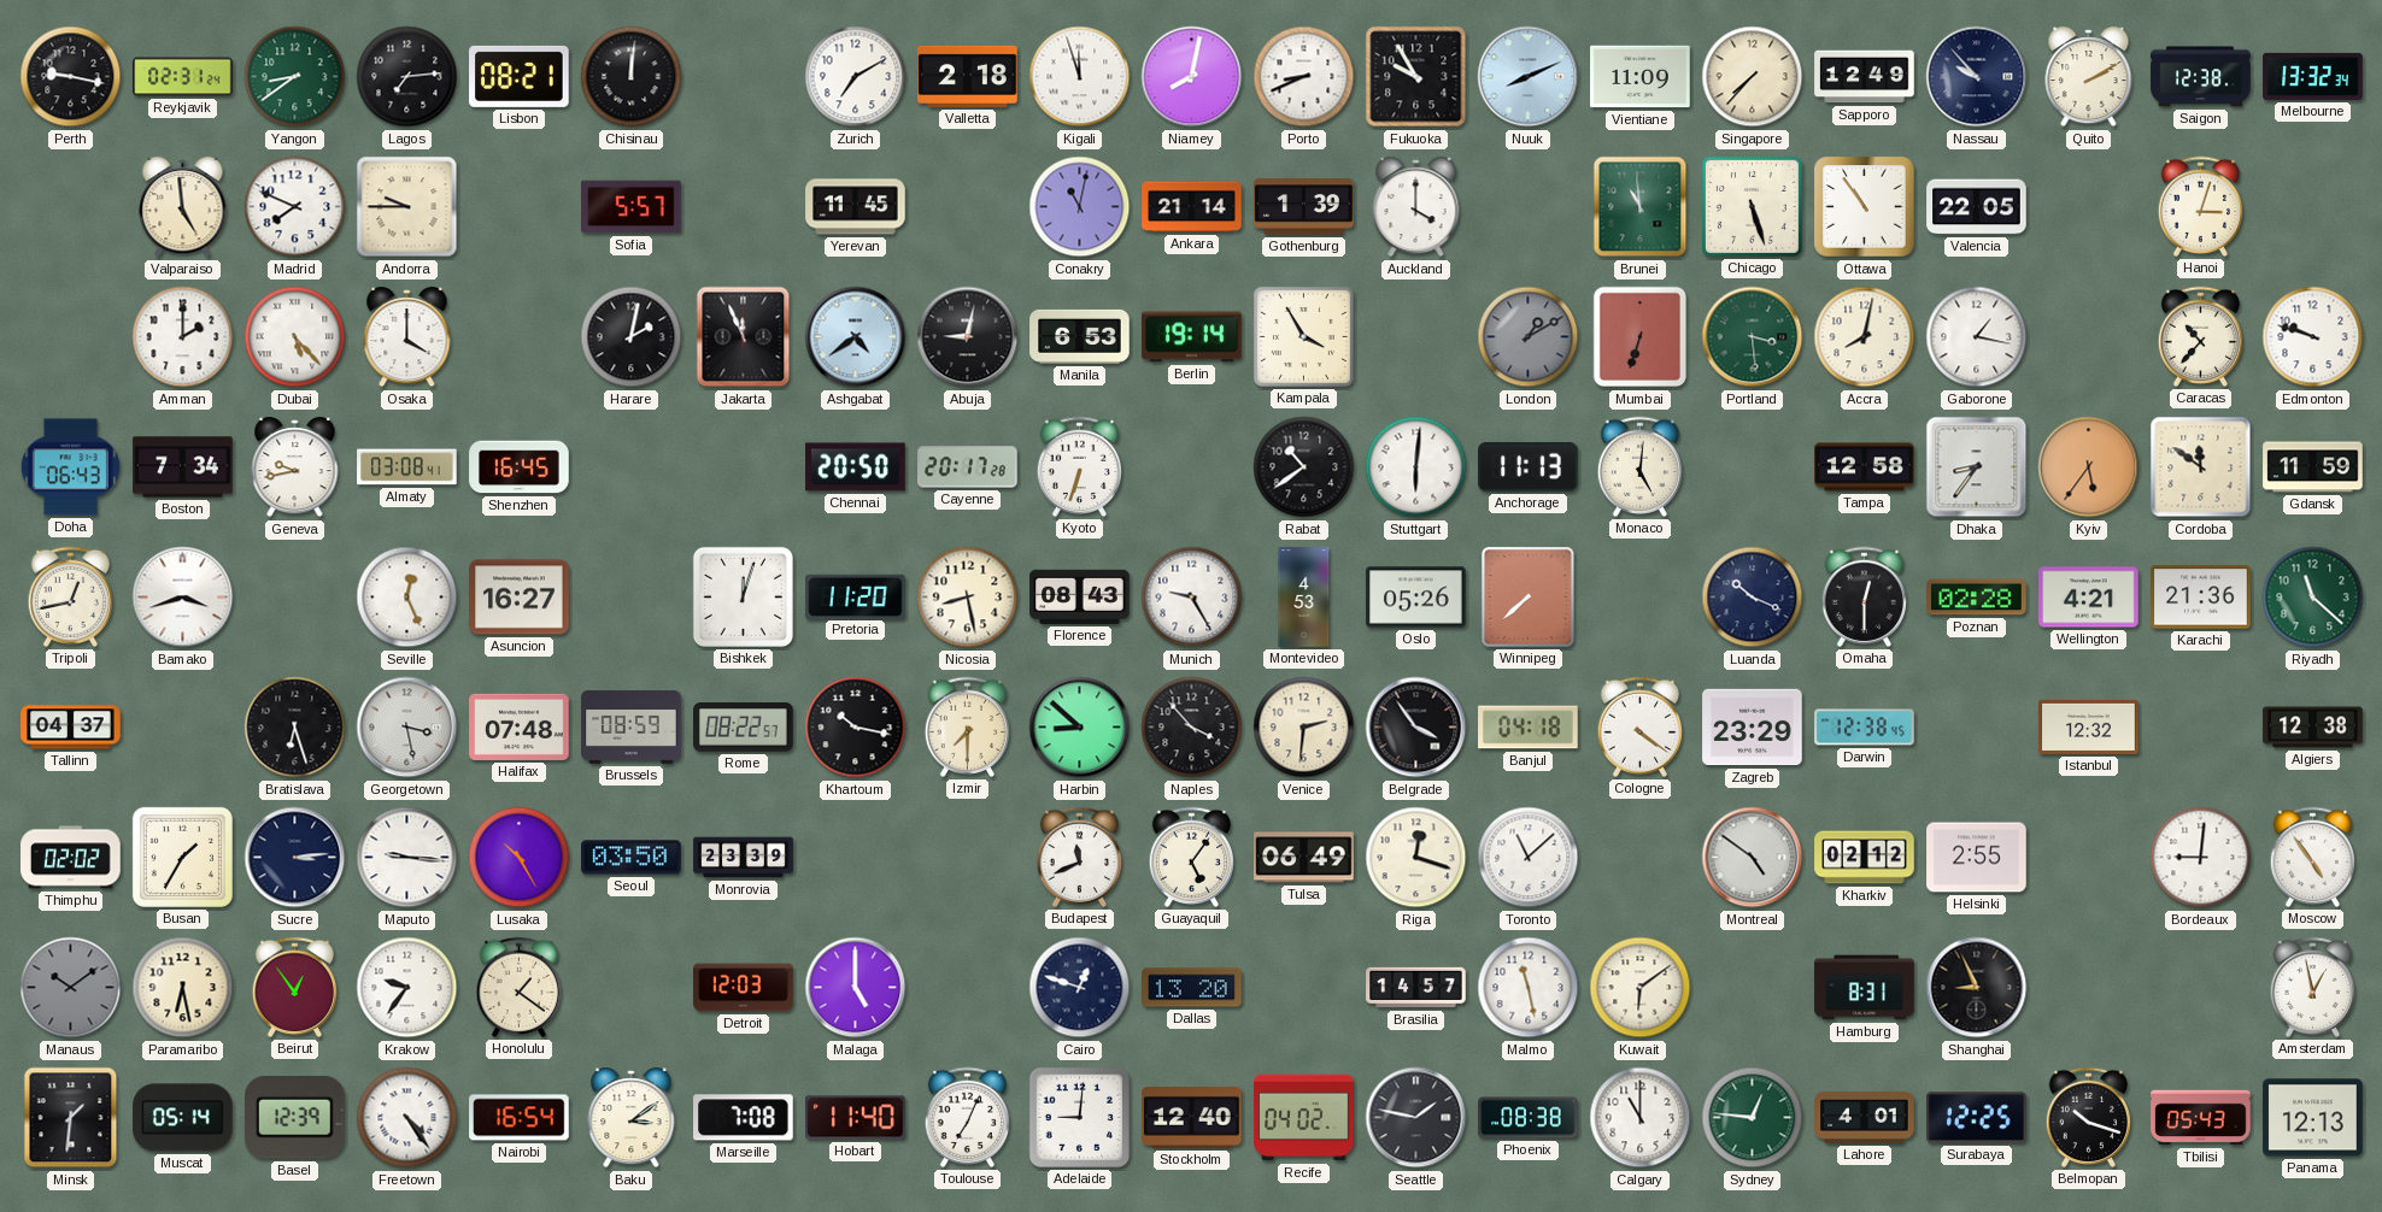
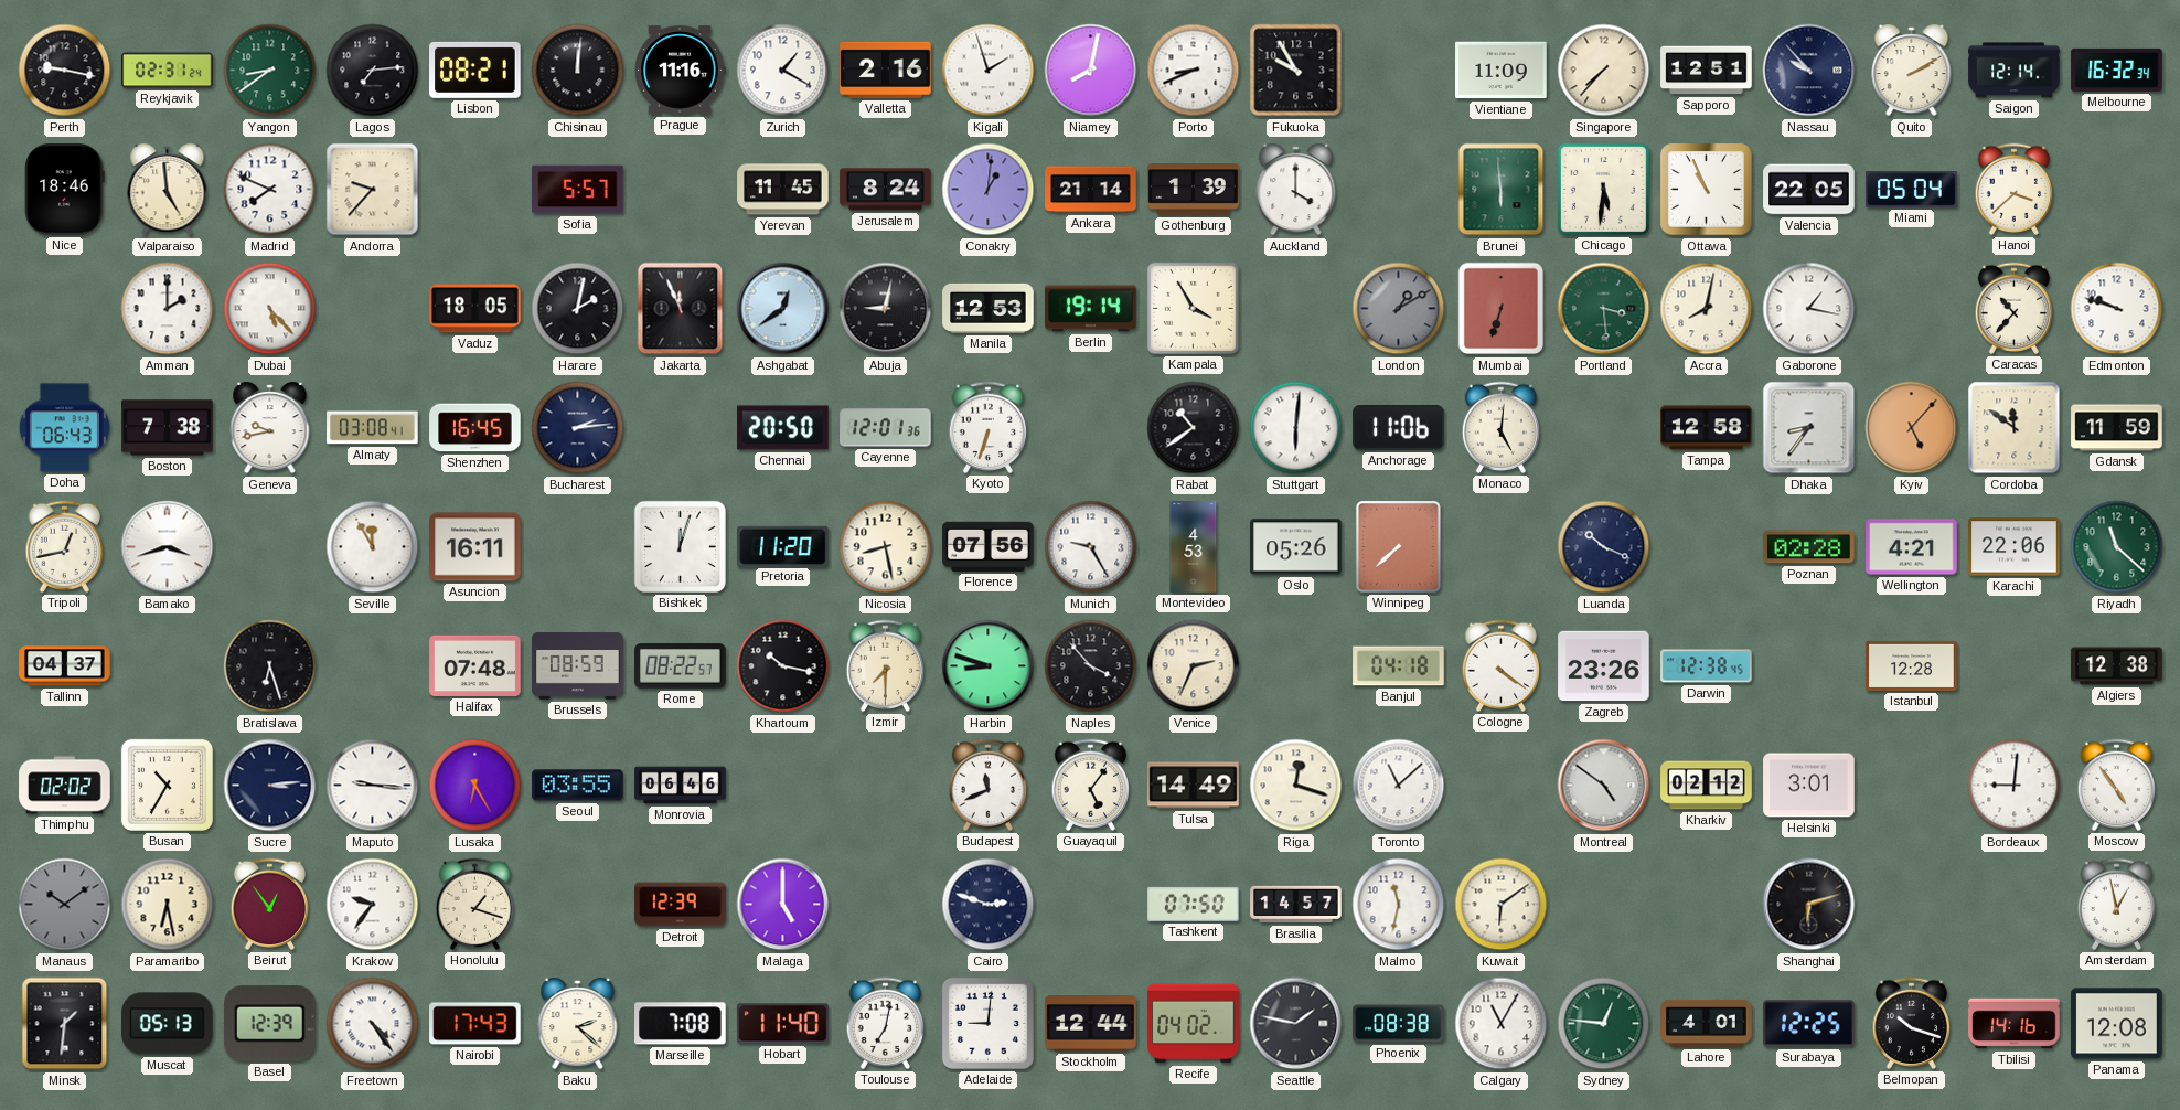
Prague: none -> 11:16 (680, 71)
Zurich: 7:10 -> 1:20 (783, 71)
Valletta: 2:18 -> 2:16 (886, 70)
Kigali: 11:57 -> 1:57 (989, 71)
Nuuk: 8:11 -> none (1529, 77)
Sapporo: 12:49 -> 12:51 (1707, 71)
Saigon: 12:38 -> 12:14 (2015, 71)
Melbourne: 13:32 -> 16:32 (2117, 70)
Nice: none -> 18:46 (65, 190)
Andorra: 9:45 -> 9:37 (373, 190)
Jerusalem: none -> 8:24 (886, 190)
Conakry: 11:02 -> 1:01 (989, 190)
Brunei: 10:59 -> 5:59 (1502, 190)
Chicago: 5:27 -> 5:31 (1603, 189)
Ottawa: 10:54 -> 10:56 (1707, 190)
Miami: none -> 05:04 (1912, 190)
Hanoi: 3:03 -> 3:38 (2013, 189)
Osaka: 4:00 -> none (407, 339)
Vaduz: none -> 18:05 (475, 309)
Ashgabat: 4:39 -> 12:39 (783, 309)
Manila: 6:53 -> 12:53 (989, 308)
Boston: 7:34 -> 7:38 (168, 428)
Bucharest: none -> 2:14 (578, 428)
Cayenne: 20:17 -> 12:01 (886, 428)
Anchorage: 11:13 -> 11:06 (1399, 428)
Kyiv: 5:36 -> 5:07 (1912, 428)
Seville: 12:26 -> 11:55 (373, 547)
Asuncion: 16:27 -> 16:11 (475, 547)
Florence: 08:43 -> 07:56 (989, 546)
Omaha: 12:30 -> none (1864, 596)
Karachi: 21:36 -> 22:06 (2015, 547)
Georgetown: 3:28 -> none (407, 728)
Harbin: 8:52 -> 8:48 (989, 666)
Venice: 2:31 -> 2:34 (1194, 666)
Belgrade: 3:54 -> none (1416, 728)
Zagreb: 23:29 -> 23:26 (1604, 666)
Istanbul: 12:32 -> 12:28 (1912, 665)
Busan: 1:35 -> 10:35 (167, 785)
Lusaka: 10:25 -> 6:25 (475, 786)
Seoul: 03:50 -> 03:55 (578, 786)
Monrovia: 23:39 -> 06:46 (681, 786)
Tulsa: 06:49 -> 14:49 (1194, 786)
Helsinki: 2:55 -> 3:01 (1809, 786)
Honolulu: 1:21 -> 1:18 (474, 904)
Detroit: 12:03 -> 12:39 (681, 905)
Cairo: 12:48 -> 2:48 (989, 905)
Dallas: 13:20 -> none (1192, 988)
Tashkent: none -> 07:50 (1194, 904)
Malmo: 11:28 -> 11:32 (1399, 905)
Hamburg: 8:31 -> none (1865, 988)
Shanghai: 8:56 -> 6:12 (1809, 905)
Muscat: 05:14 -> 05:13 (168, 1024)
Nairobi: 16:54 -> 17:43 (475, 1024)
Baku: 3:09 -> 2:22 (578, 1025)
Toulouse: 7:04 -> 7:02 (885, 1023)
Stockholm: 12:40 -> 12:44 (1091, 1024)
Calgary: 11:00 -> 11:05 (1502, 1024)
Tbilisi: 05:43 -> 14:16 (2015, 1024)
Panama: 12:13 -> 12:08 (2117, 1024)
